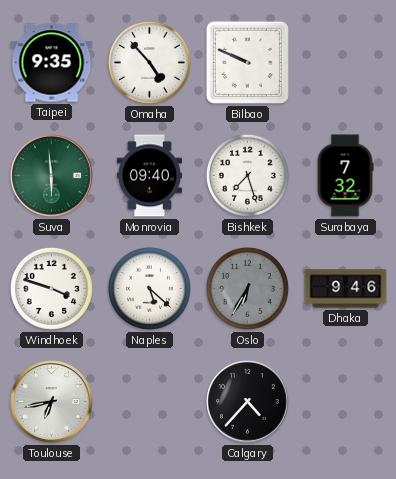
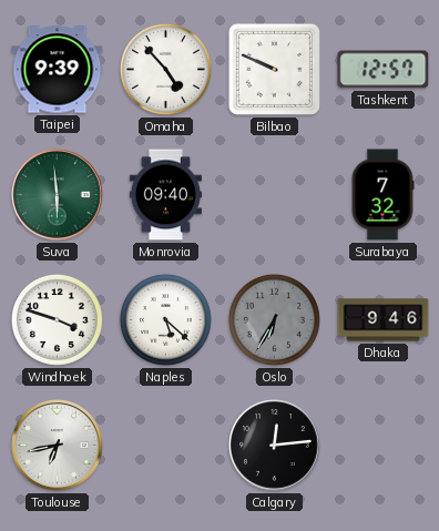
Taipei: 9:35 -> 9:39 (58, 70)
Tashkent: none -> 12:57 (384, 70)
Bishkek: 7:27 -> none (247, 175)
Calgary: 4:37 -> 12:14 (275, 446)
